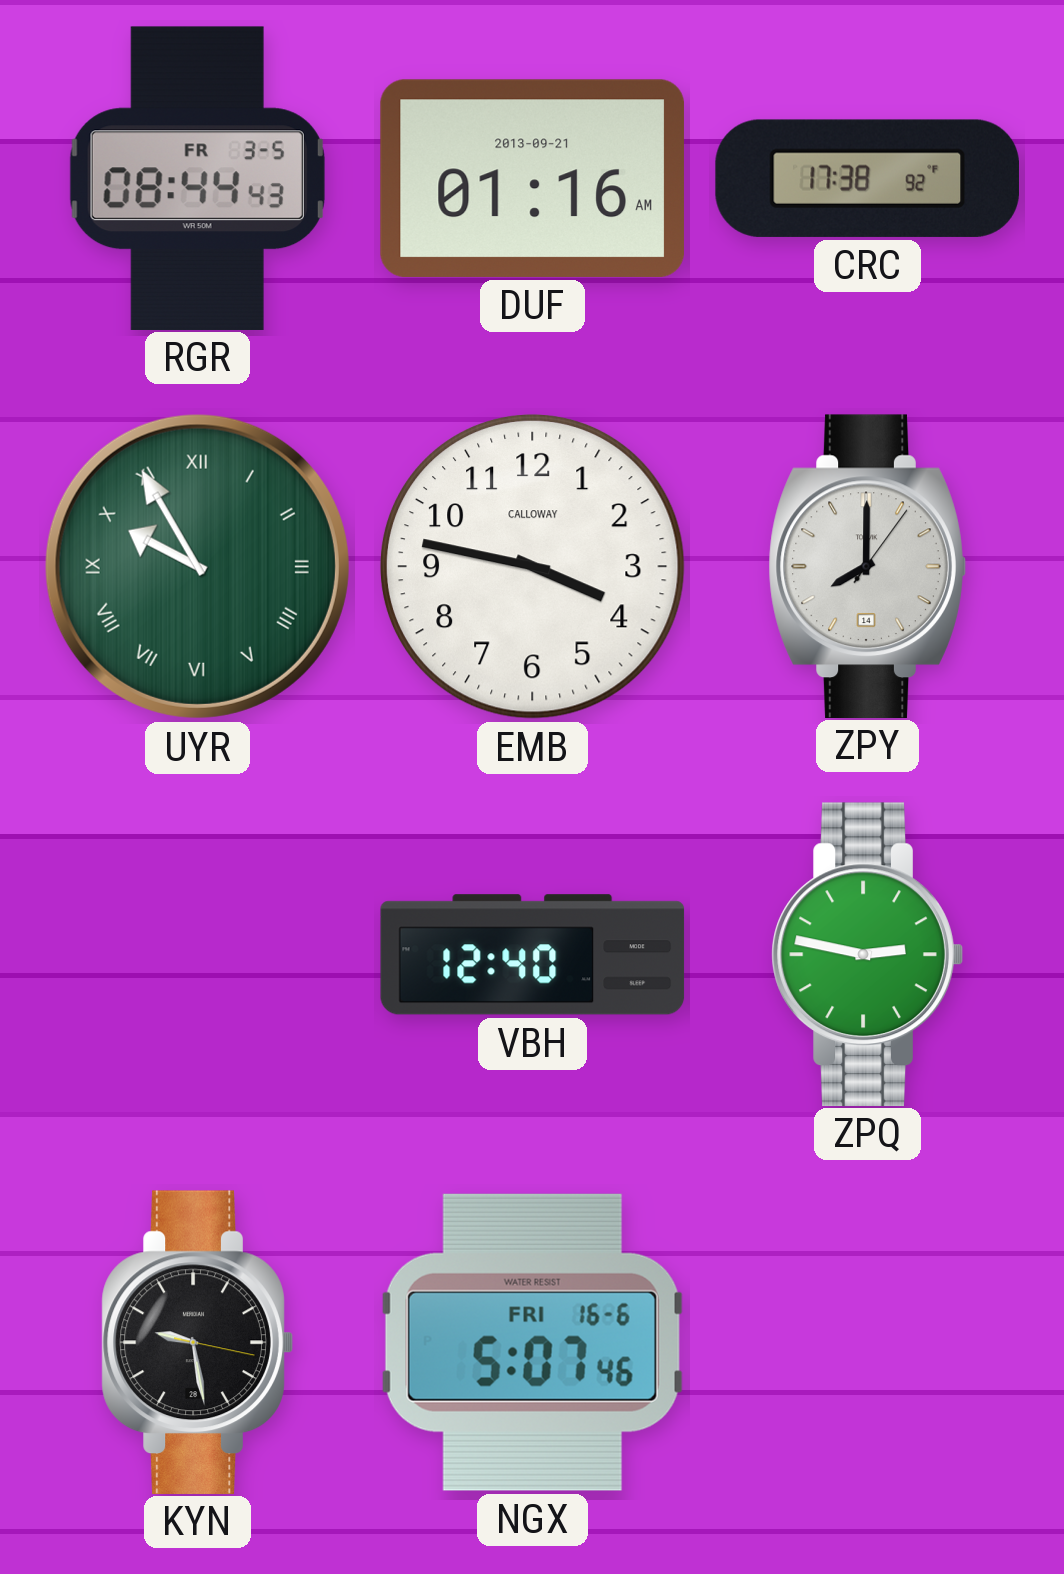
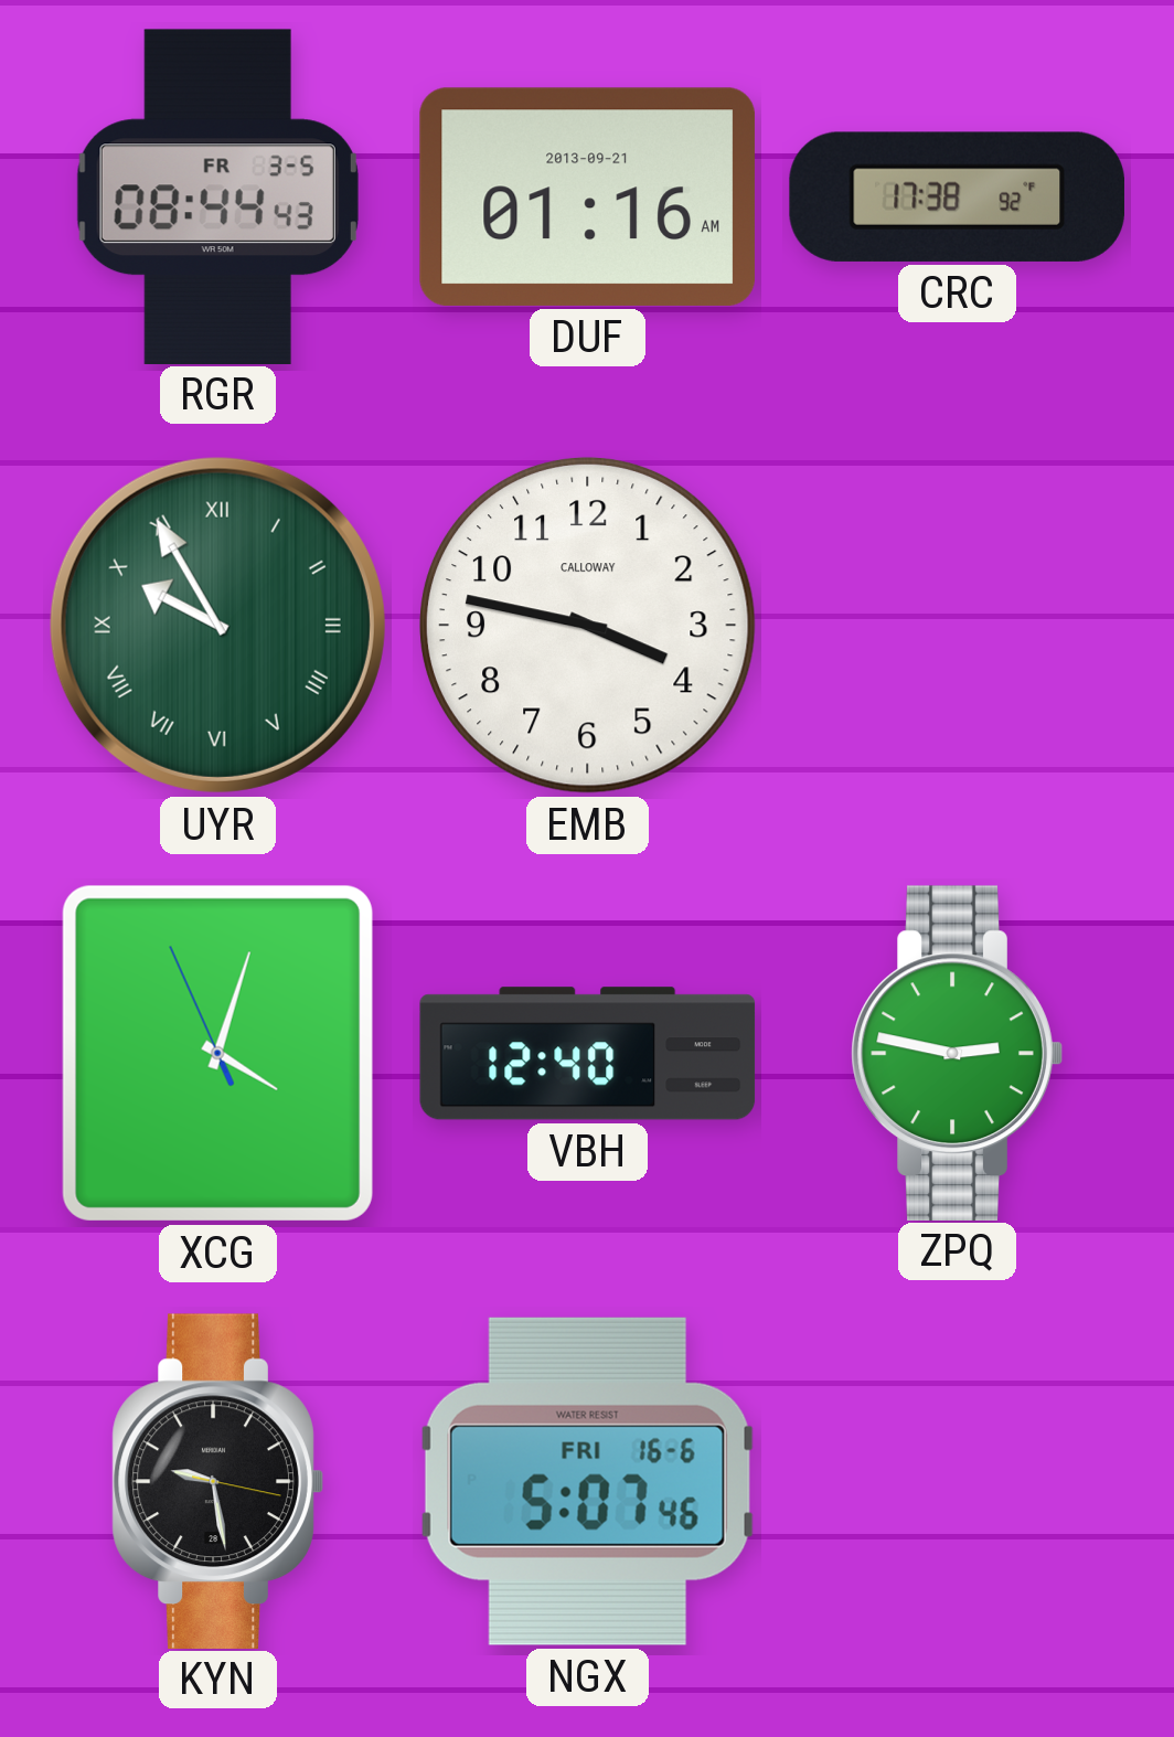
ZPY: 8:00 -> none (867, 566)
XCG: none -> 4:02 (217, 1053)
